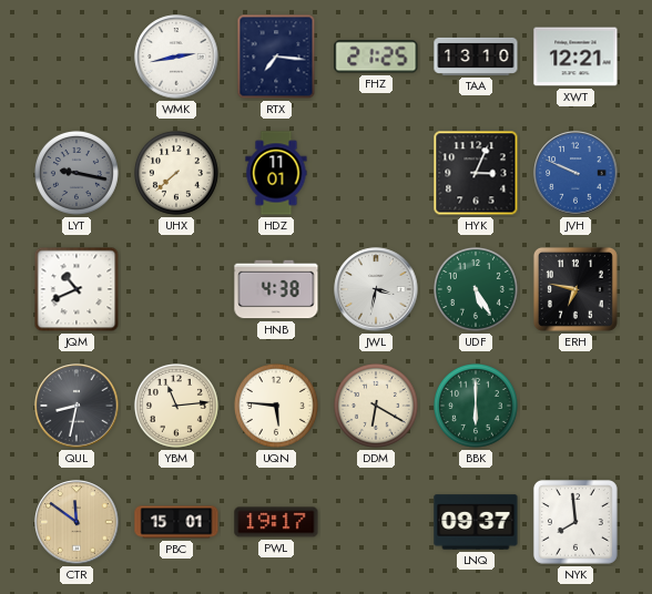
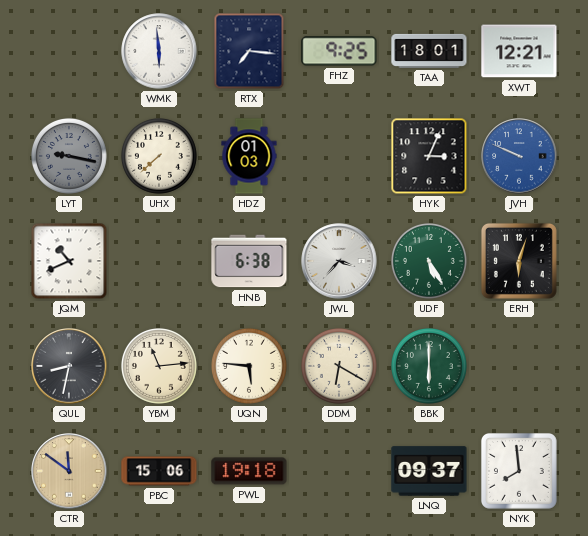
WMK: 2:43 -> 5:59 (159, 51)
FHZ: 21:25 -> 9:25 (339, 51)
TAA: 13:10 -> 18:01 (429, 51)
HDZ: 11:01 -> 01:03 (249, 156)
HNB: 4:38 -> 6:38 (249, 261)
JWL: 3:32 -> 3:37 (339, 261)
ERH: 6:47 -> 6:03 (519, 261)
PBC: 15:01 -> 15:06 (159, 471)
PWL: 19:17 -> 19:18 (249, 471)
